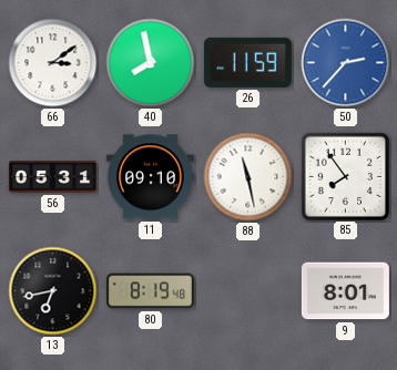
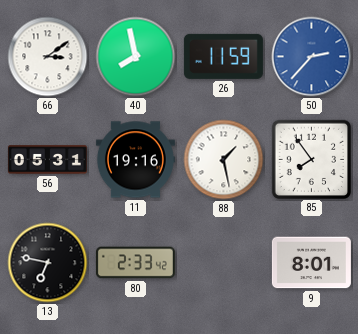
11: 09:10 -> 19:16 (135, 160)
88: 11:28 -> 1:28 (224, 160)
13: 6:43 -> 6:47 (48, 263)
80: 8:19 -> 2:33 (135, 263)
